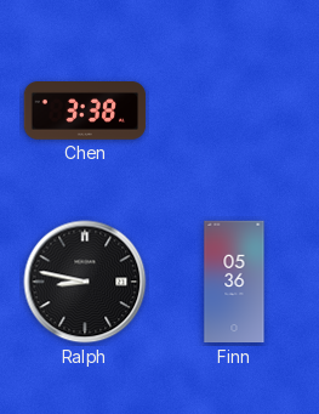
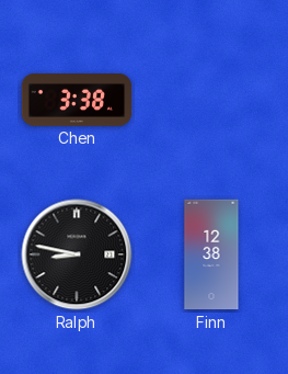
Finn: 05:36 -> 12:38 (211, 254)
